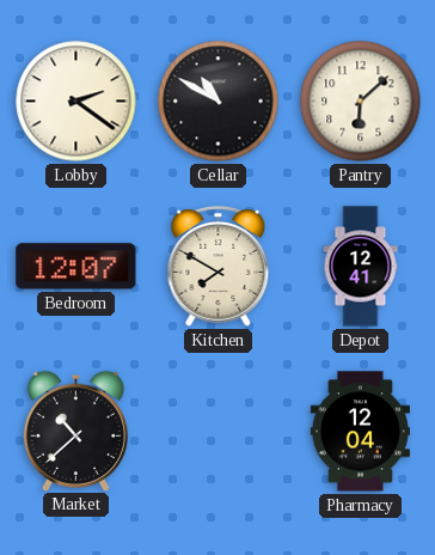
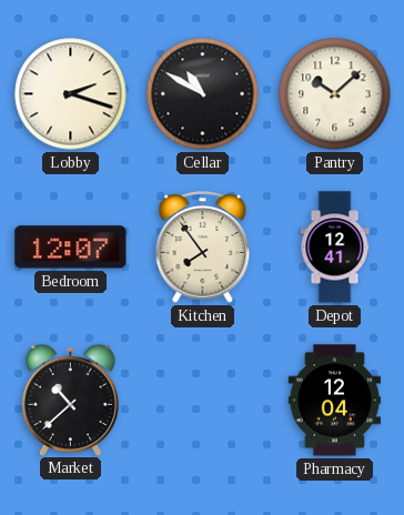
Lobby: 2:21 -> 2:18 (71, 94)
Pantry: 6:08 -> 10:08 (335, 94)
Kitchen: 7:50 -> 7:54 (203, 248)
